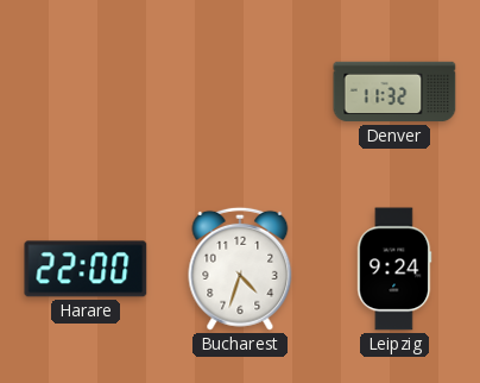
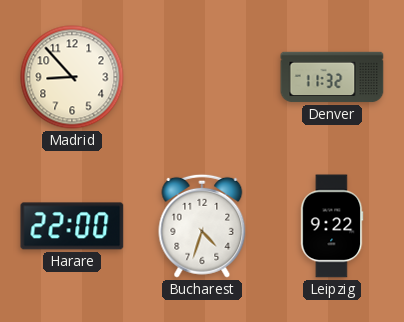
Madrid: none -> 8:53 (72, 77)
Leipzig: 9:24 -> 9:22 (332, 226)
